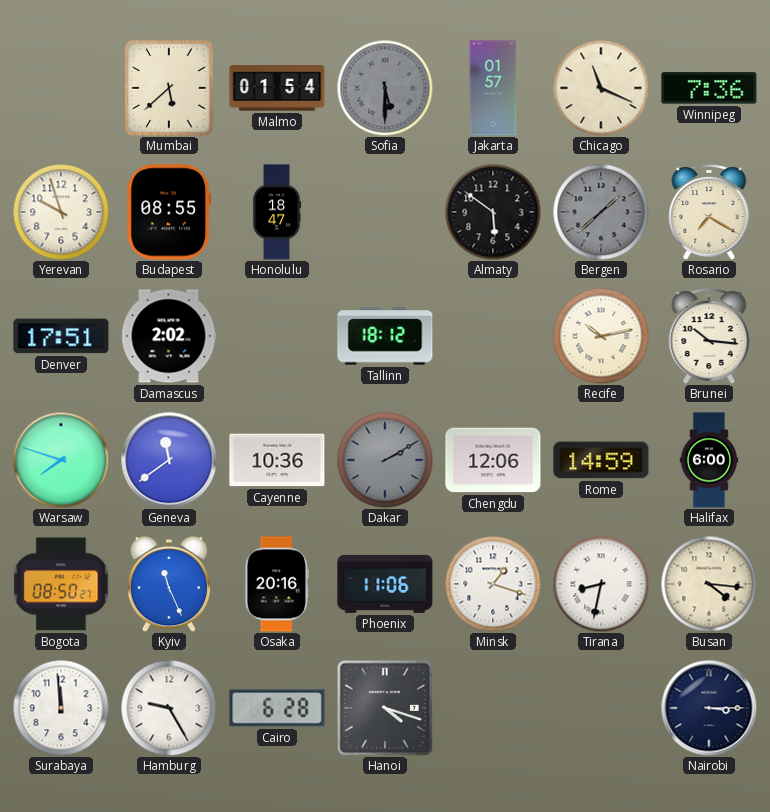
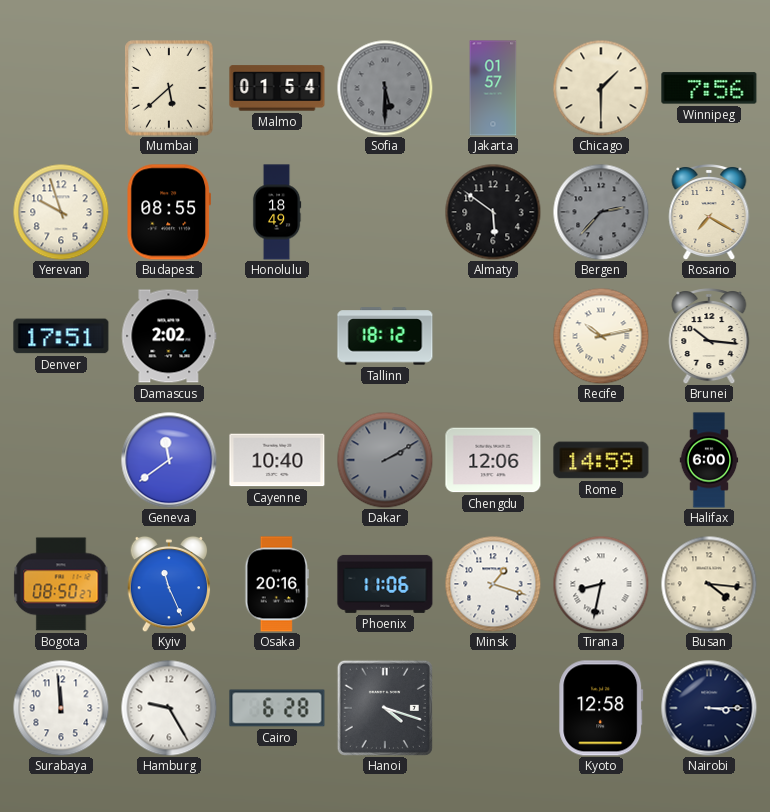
Chicago: 11:19 -> 1:30 (601, 88)
Winnipeg: 7:36 -> 7:56 (709, 88)
Honolulu: 18:47 -> 18:49 (277, 212)
Bergen: 1:38 -> 2:37 (601, 212)
Warsaw: 7:48 -> none (61, 460)
Cayenne: 10:36 -> 10:40 (277, 460)
Kyoto: none -> 12:58 (601, 708)
